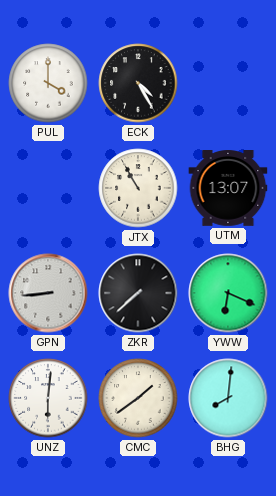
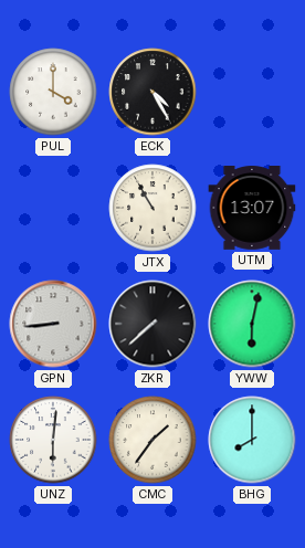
YWW: 6:19 -> 6:02 (252, 324)
CMC: 1:39 -> 1:36 (152, 440)
BHG: 8:01 -> 8:00 (252, 440)
